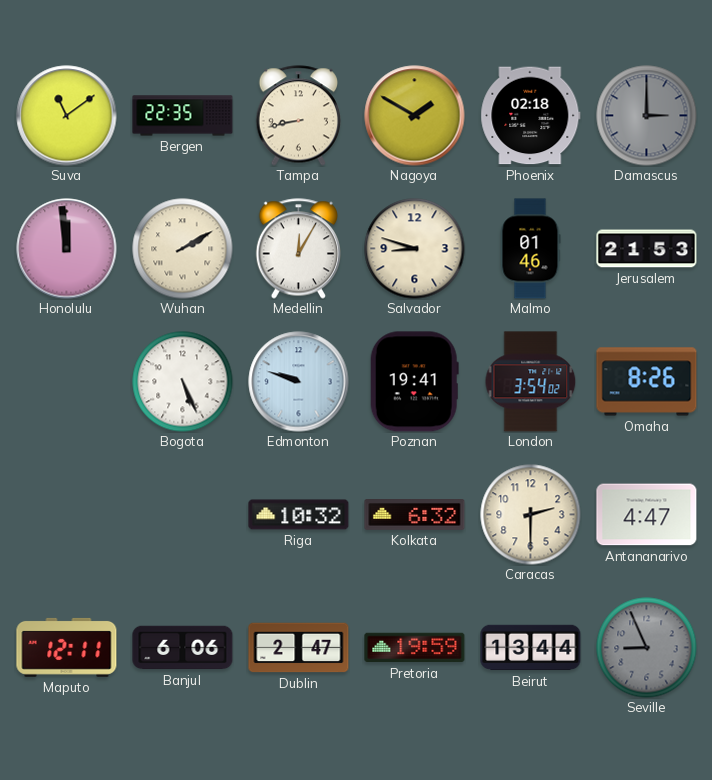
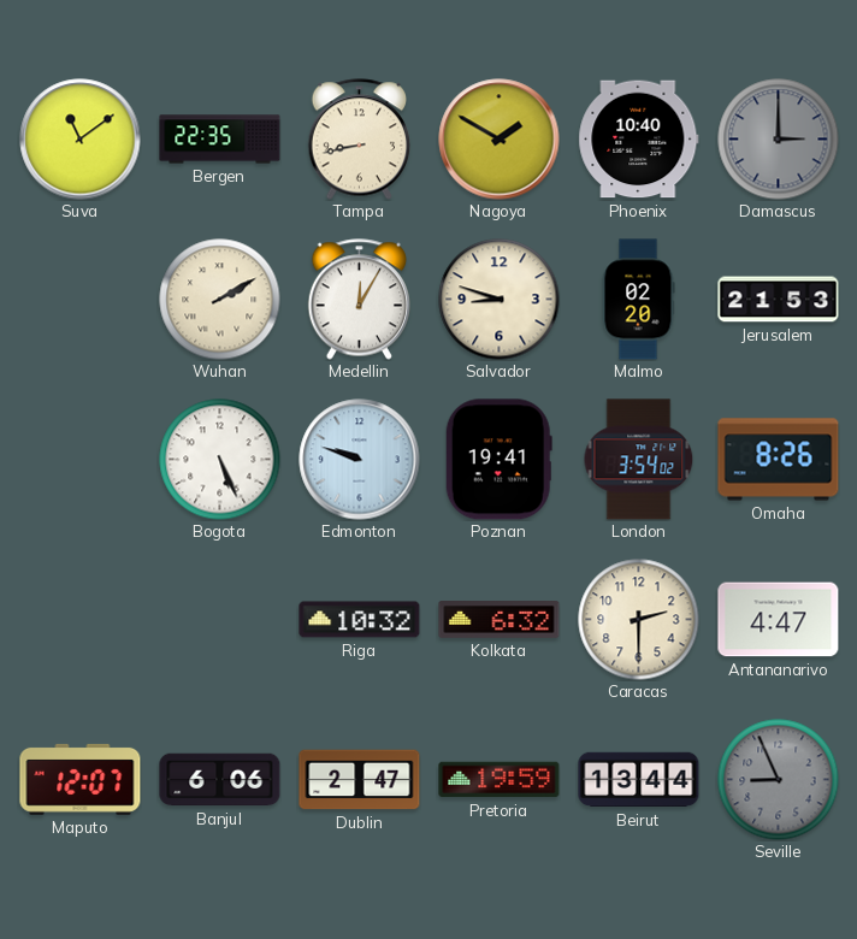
Phoenix: 02:18 -> 10:40 (639, 140)
Honolulu: 11:59 -> none (67, 249)
Malmo: 01:46 -> 02:20 (638, 300)
Maputo: 12:11 -> 12:07 (81, 779)
